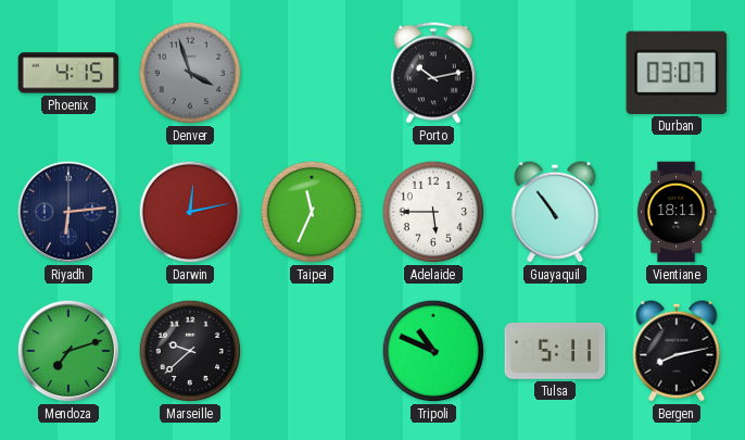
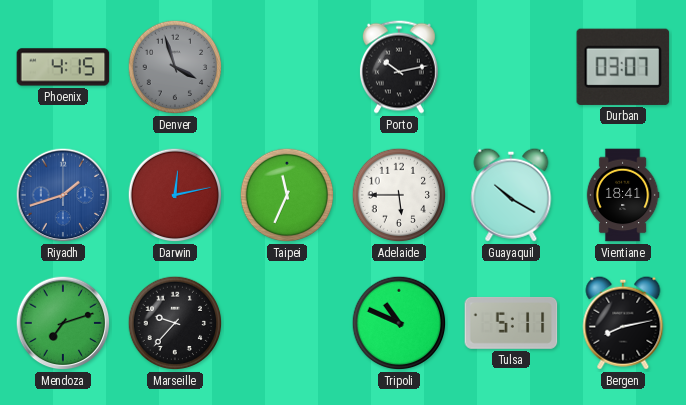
Riyadh: 6:14 -> 1:42 (63, 195)
Riyadh dial: navy -> blue (63, 195)
Guayaquil: 10:54 -> 10:20 (511, 195)
Vientiane: 18:11 -> 18:41 (623, 195)
Marseille: 9:38 -> 9:37 (175, 323)
